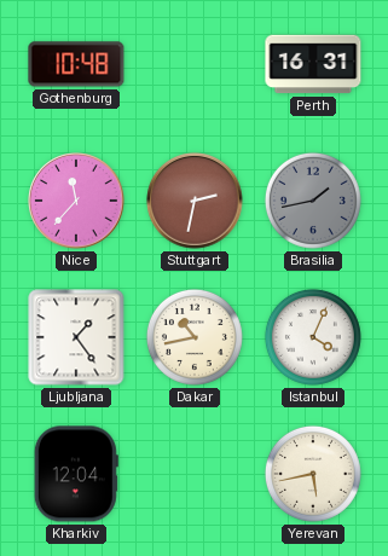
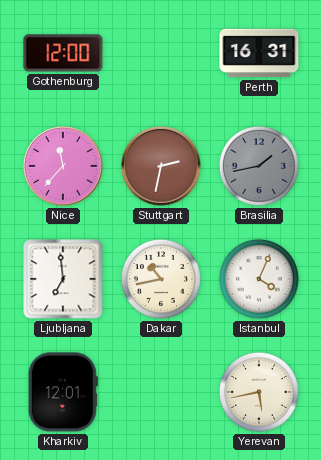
Gothenburg: 10:48 -> 12:00 (63, 53)
Ljubljana: 1:24 -> 6:59 (63, 279)
Kharkiv: 12:04 -> 12:01 (63, 392)
